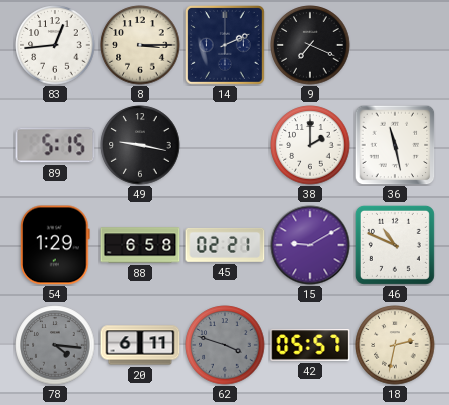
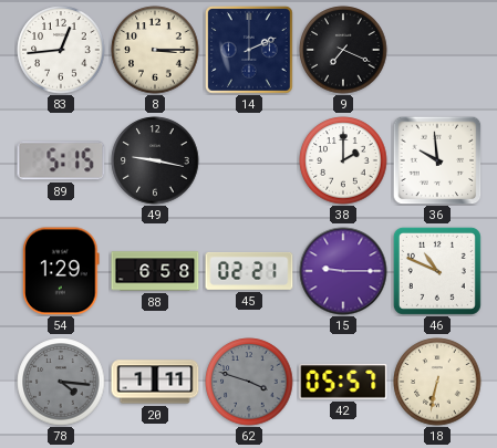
36: 11:28 -> 9:59 (437, 160)
15: 9:10 -> 9:15 (343, 271)
20: 6:11 -> 1:11 (155, 382)
18: 2:32 -> 6:32 (437, 382)
